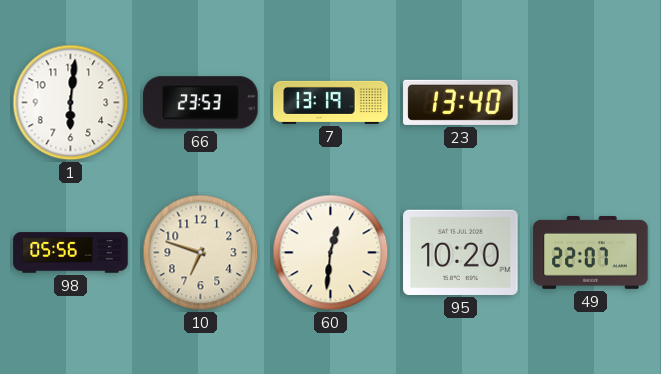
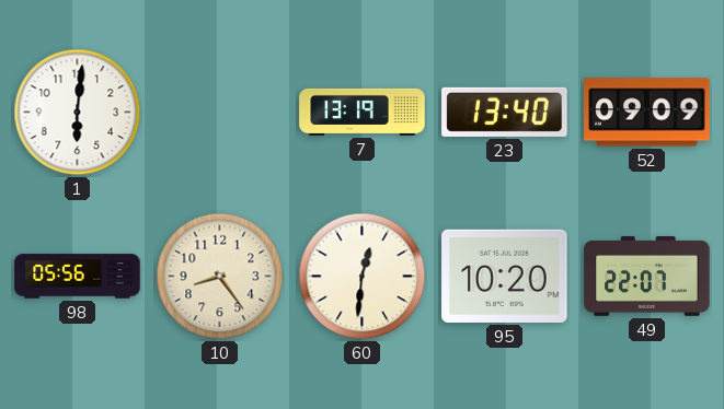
66: 23:53 -> none (201, 103)
52: none -> 09:09 (647, 113)
10: 6:48 -> 8:24 (220, 277)
